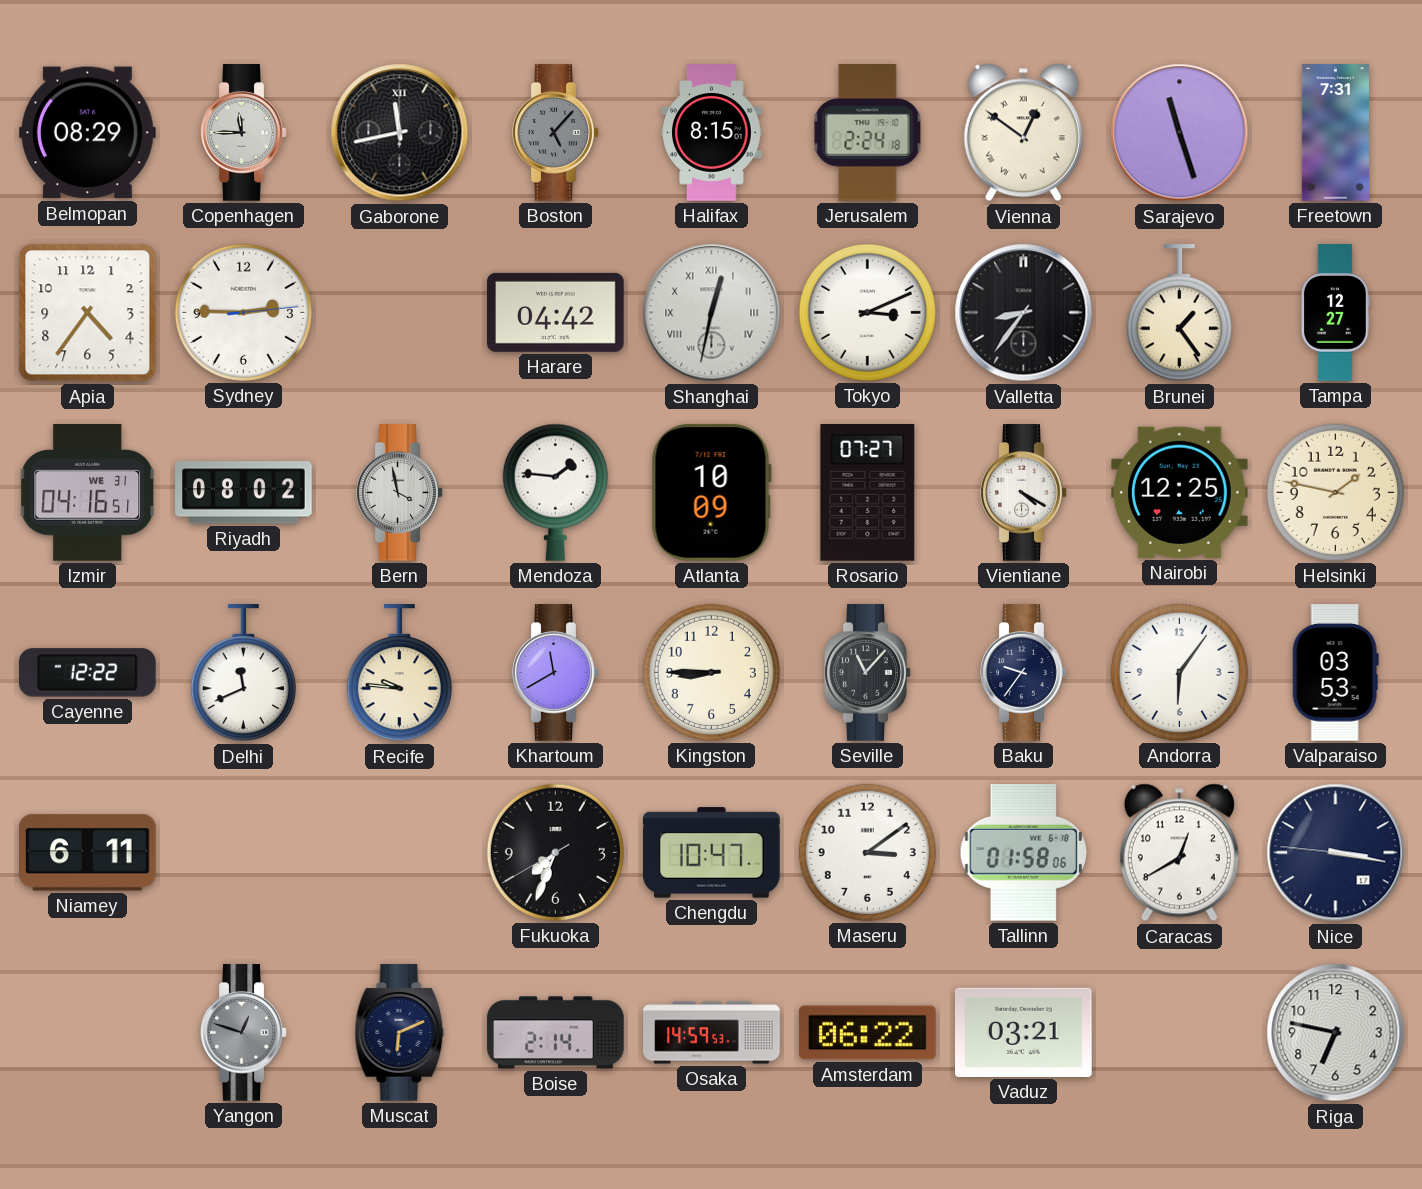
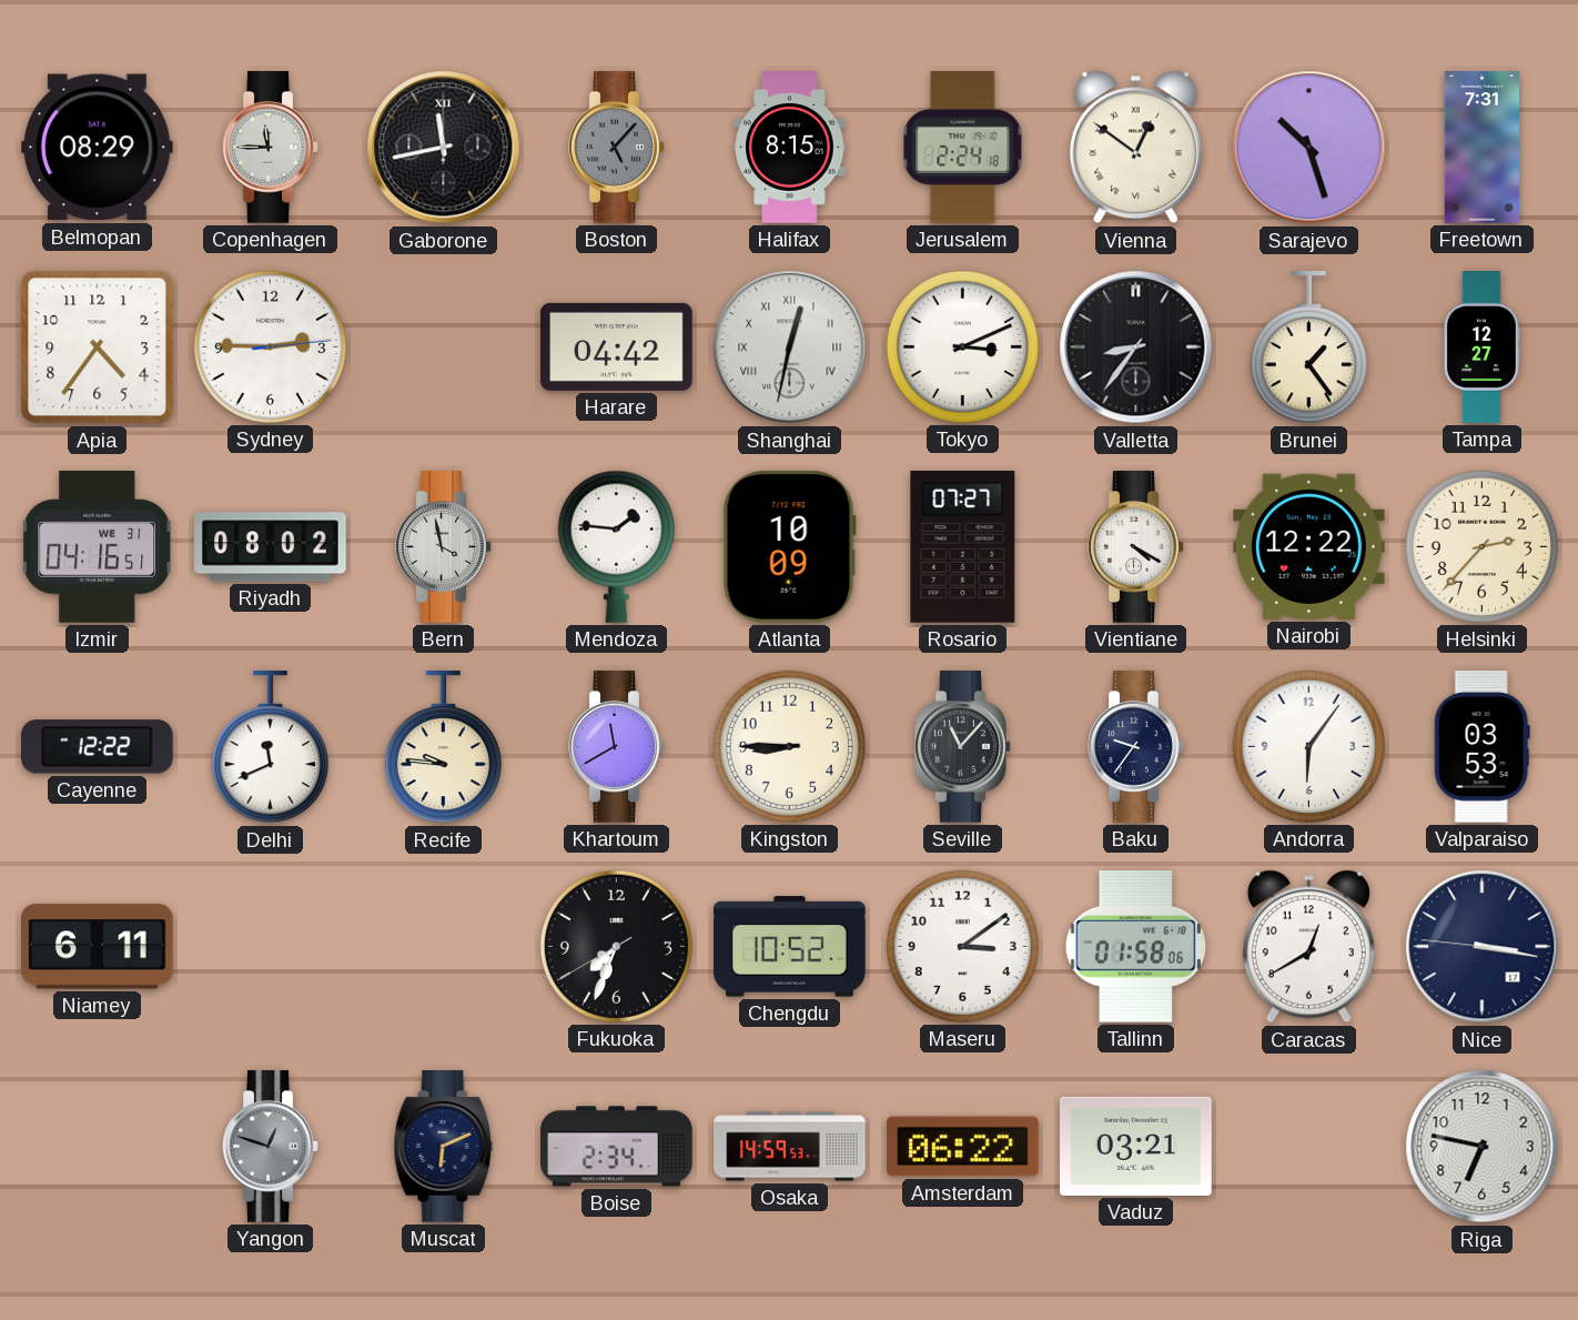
Sarajevo: 11:27 -> 10:27 (1309, 148)
Nairobi: 12:25 -> 12:22 (1309, 546)
Helsinki: 1:47 -> 2:37 (1481, 546)
Chengdu: 10:47 -> 10:52 (790, 947)
Boise: 2:14 -> 2:34 (617, 1147)
